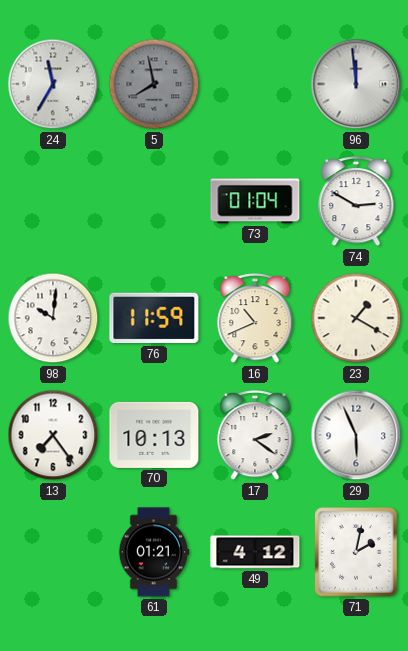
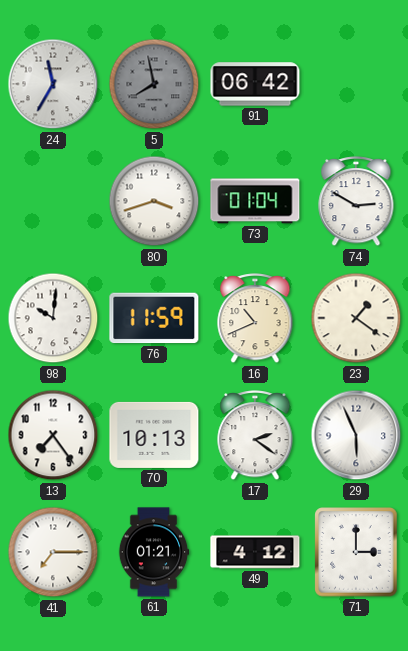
91: none -> 06:42 (255, 84)
96: 11:59 -> none (356, 84)
80: none -> 3:42 (154, 201)
23: 1:20 -> 1:21 (356, 318)
41: none -> 7:15 (53, 552)
71: 2:02 -> 3:00 (356, 552)
